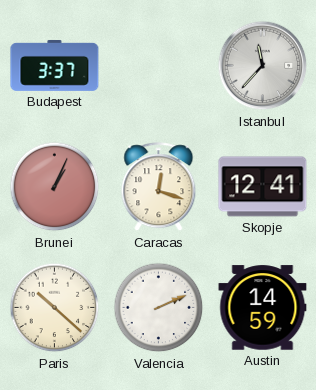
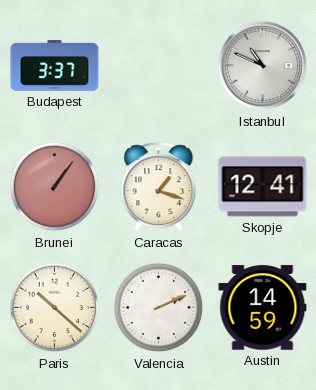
Istanbul: 11:37 -> 10:49 (263, 66)
Brunei: 1:04 -> 1:06 (55, 187)
Caracas: 12:18 -> 1:18 (159, 187)
